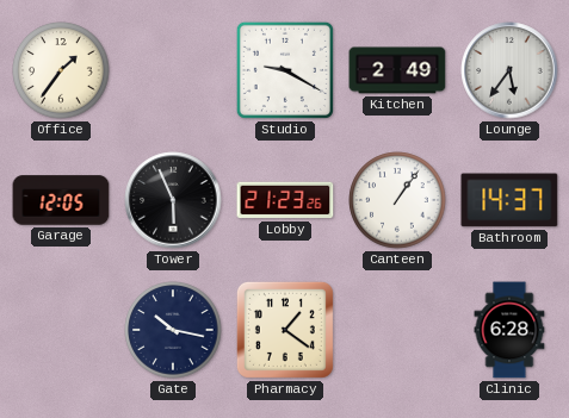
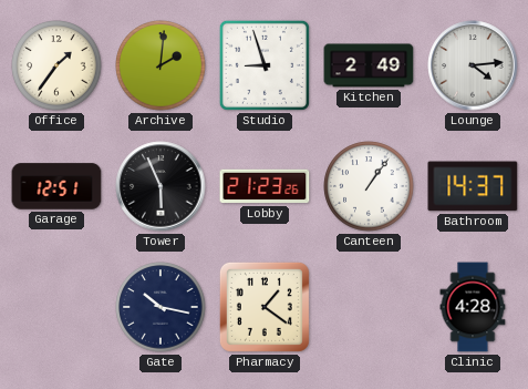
Archive: none -> 2:01 (161, 65)
Studio: 9:20 -> 8:57 (265, 65)
Lounge: 5:36 -> 4:14 (473, 65)
Garage: 12:05 -> 12:51 (56, 186)
Clinic: 6:28 -> 4:28 (473, 307)
